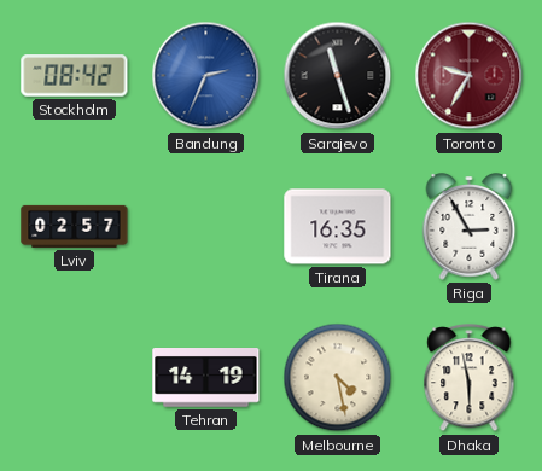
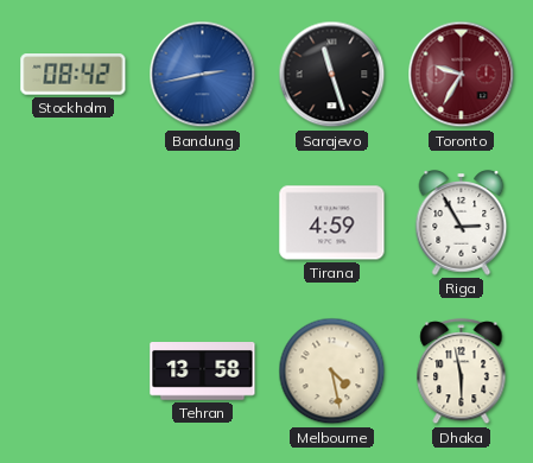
Bandung: 2:34 -> 2:43 (203, 75)
Lviv: 02:57 -> none (75, 226)
Tirana: 16:35 -> 4:59 (332, 223)
Tehran: 14:19 -> 13:58 (203, 372)
